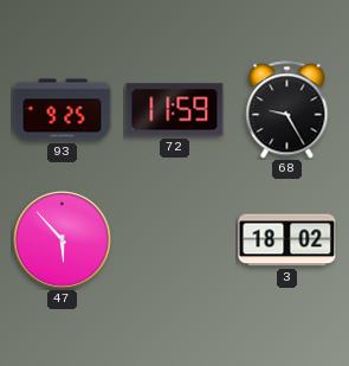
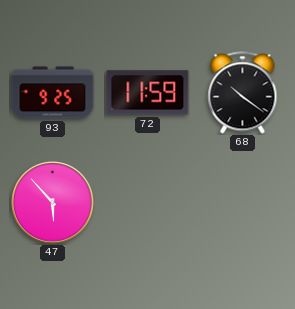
68: 9:25 -> 10:21 (243, 93)
3: 18:02 -> none (287, 240)
